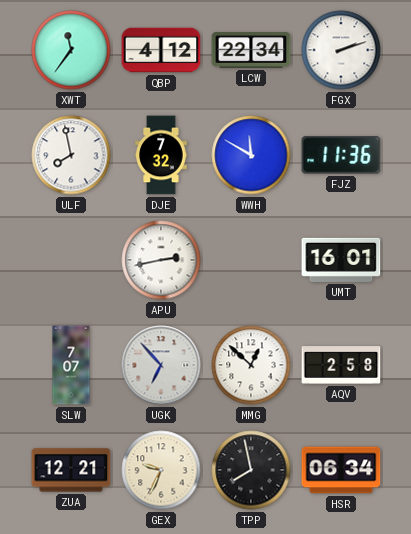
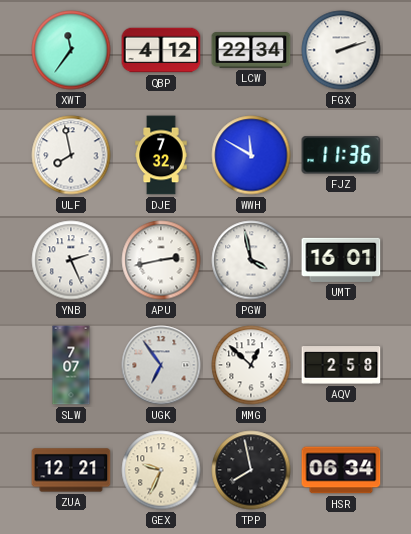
YNB: none -> 2:26 (71, 260)
PGW: none -> 3:58 (251, 260)
UGK: 6:53 -> 6:54 (161, 365)
